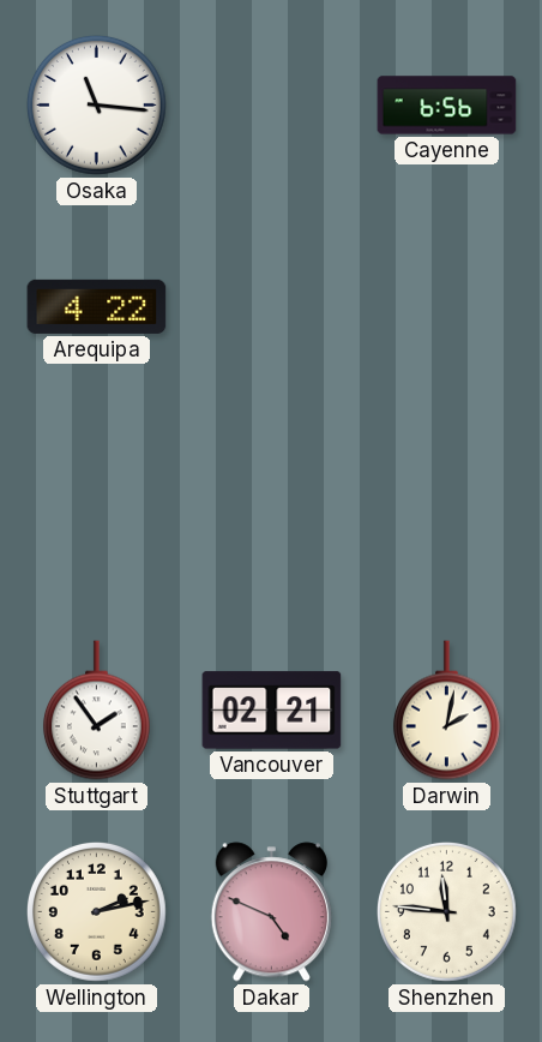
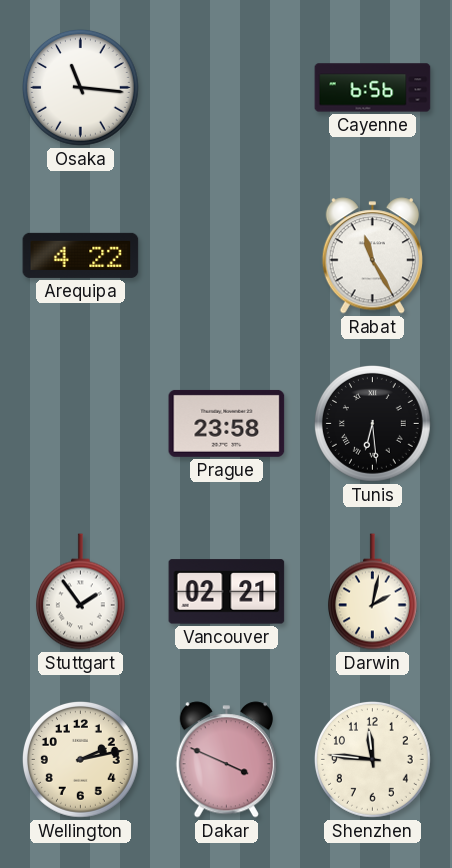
Rabat: none -> 11:25 (372, 256)
Prague: none -> 23:58 (227, 423)
Tunis: none -> 6:29 (373, 424)
Dakar: 4:49 -> 3:49 (226, 760)
